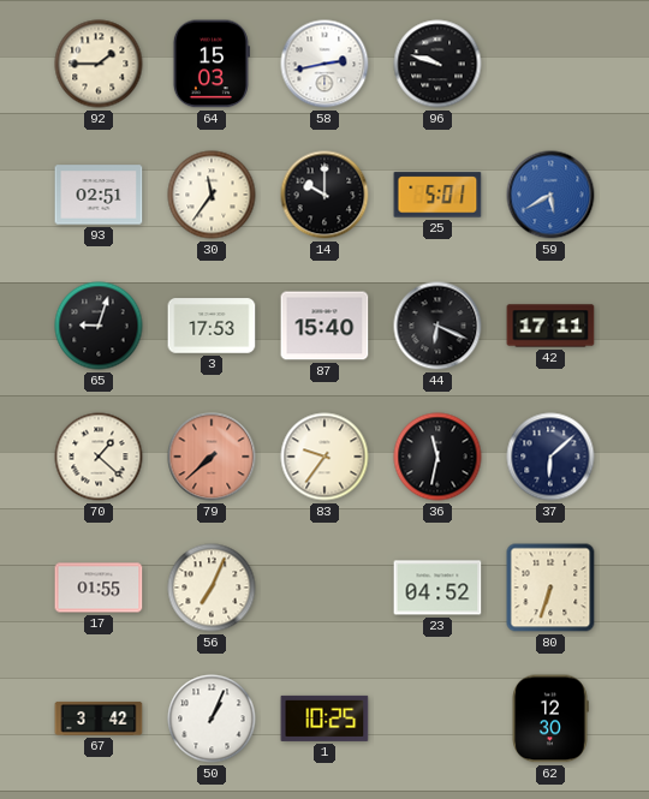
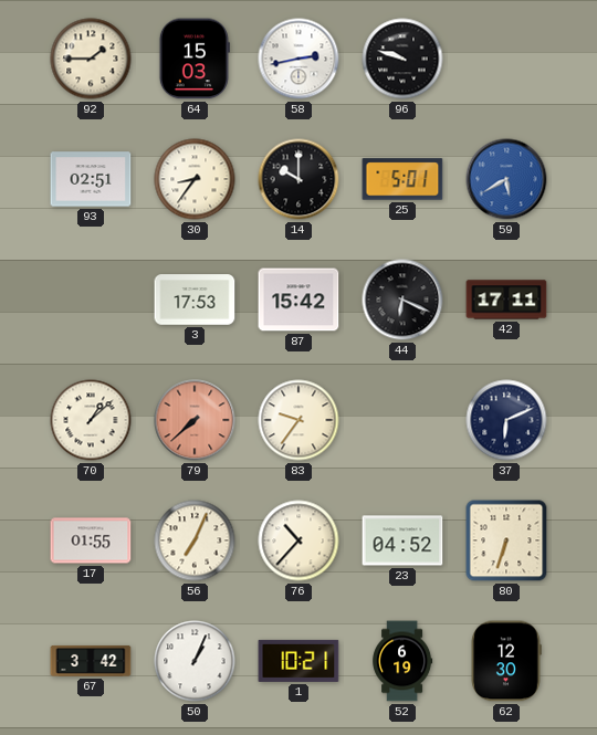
30: 11:36 -> 8:36 (195, 179)
65: 9:03 -> none (99, 326)
87: 15:40 -> 15:42 (298, 300)
70: 1:22 -> 1:08 (91, 420)
36: 11:32 -> none (437, 457)
37: 6:08 -> 6:11 (506, 420)
76: none -> 10:37 (298, 540)
1: 10:25 -> 10:21 (298, 661)
52: none -> 6:19 (402, 661)
